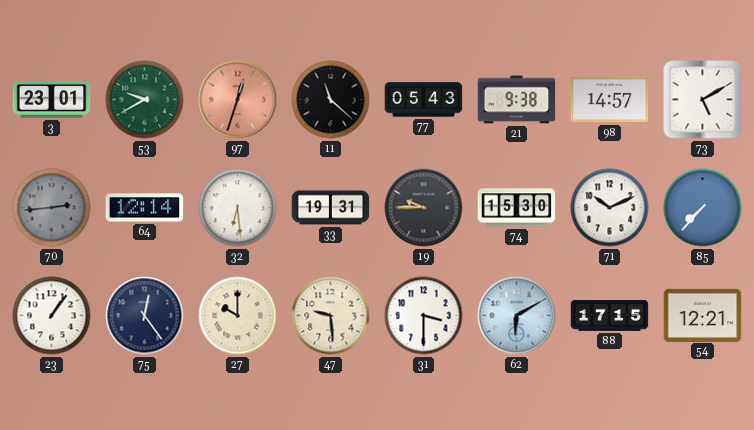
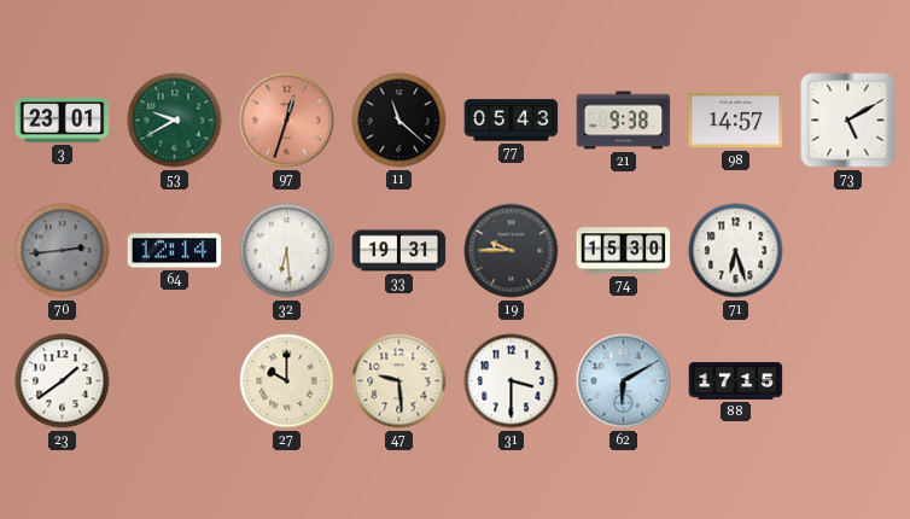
71: 10:11 -> 6:27 (736, 251)
85: 7:37 -> none (703, 208)
23: 1:06 -> 1:39 (63, 381)
75: 12:24 -> none (145, 316)
54: 12:21 -> none (703, 315)
